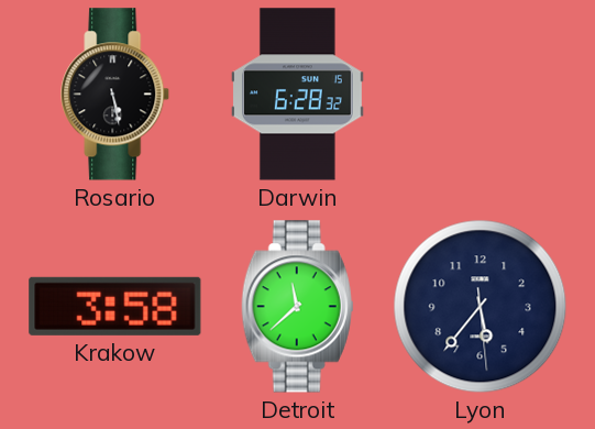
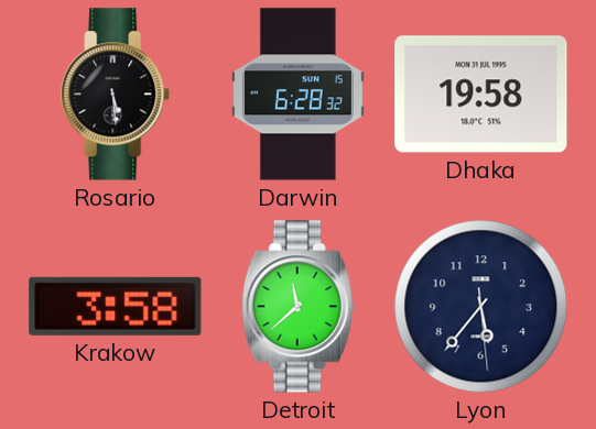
Rosario: 5:28 -> 5:29 (116, 95)
Dhaka: none -> 19:58 (481, 95)
